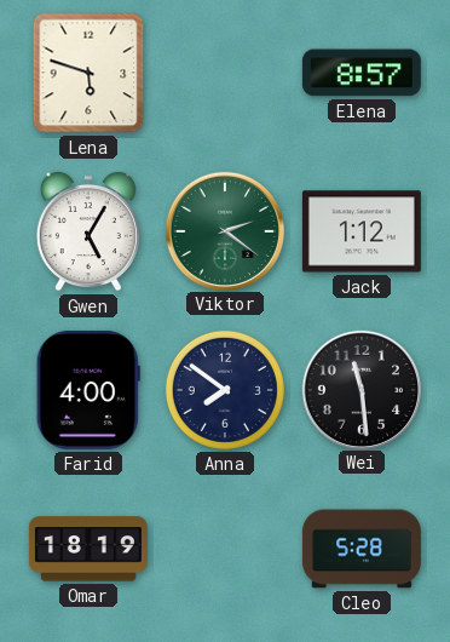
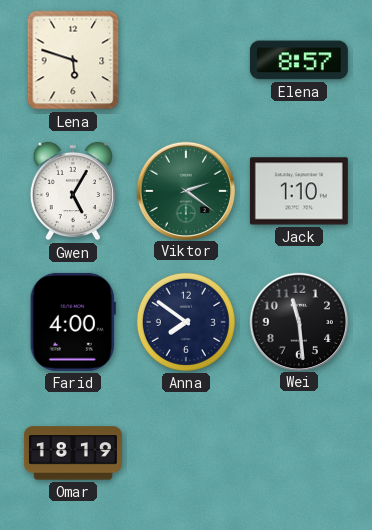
Jack: 1:12 -> 1:10 (299, 191)
Cleo: 5:28 -> none (362, 549)
